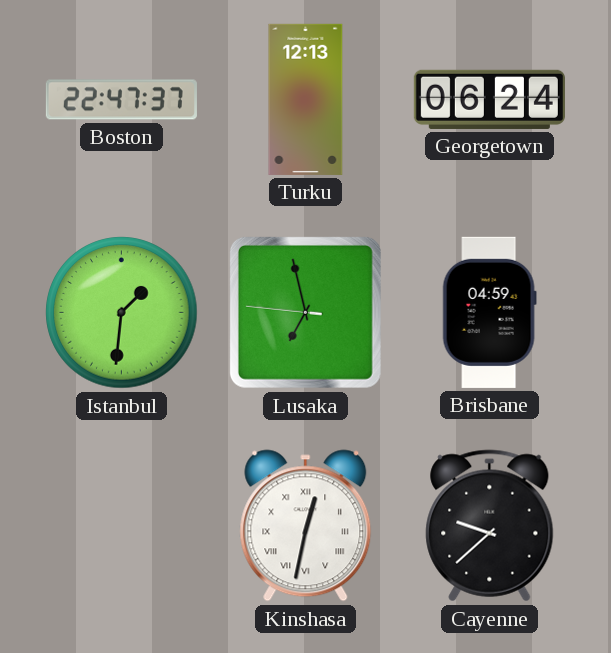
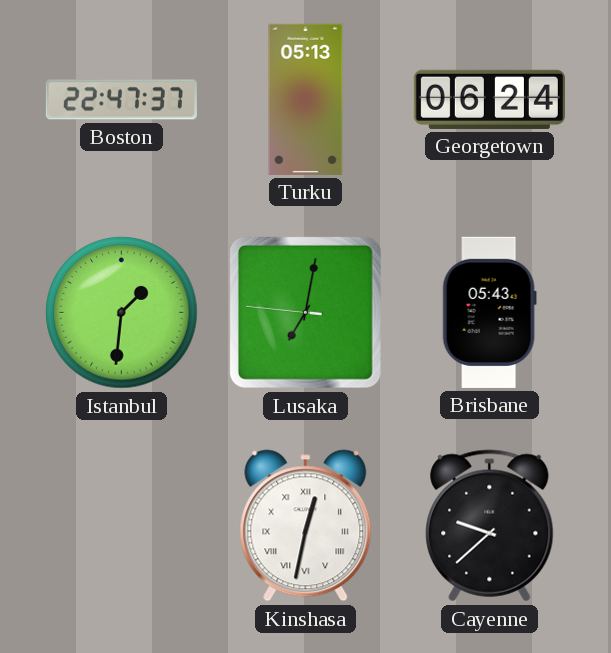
Turku: 12:13 -> 05:13 (306, 99)
Lusaka: 6:57 -> 7:01 (305, 312)
Brisbane: 04:59 -> 05:43 (489, 312)
